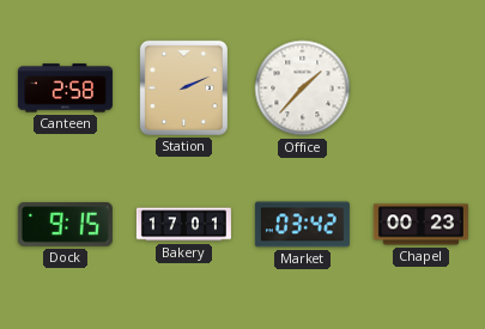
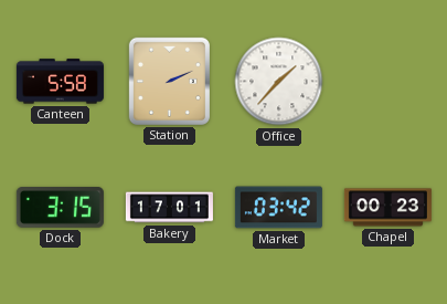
Canteen: 2:58 -> 5:58 (60, 82)
Dock: 9:15 -> 3:15 (60, 208)
